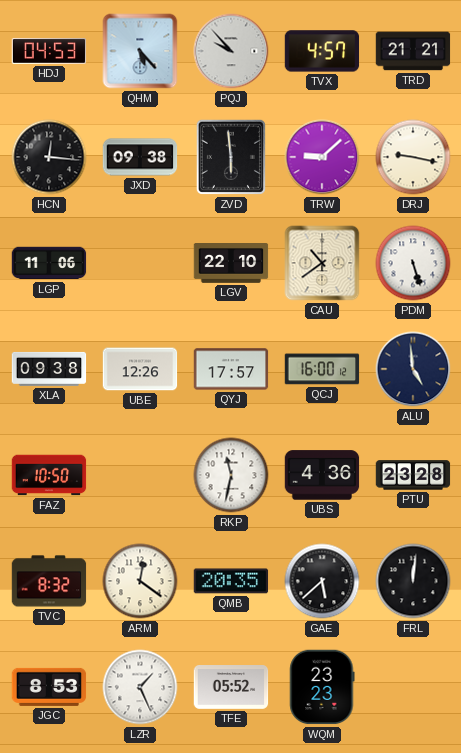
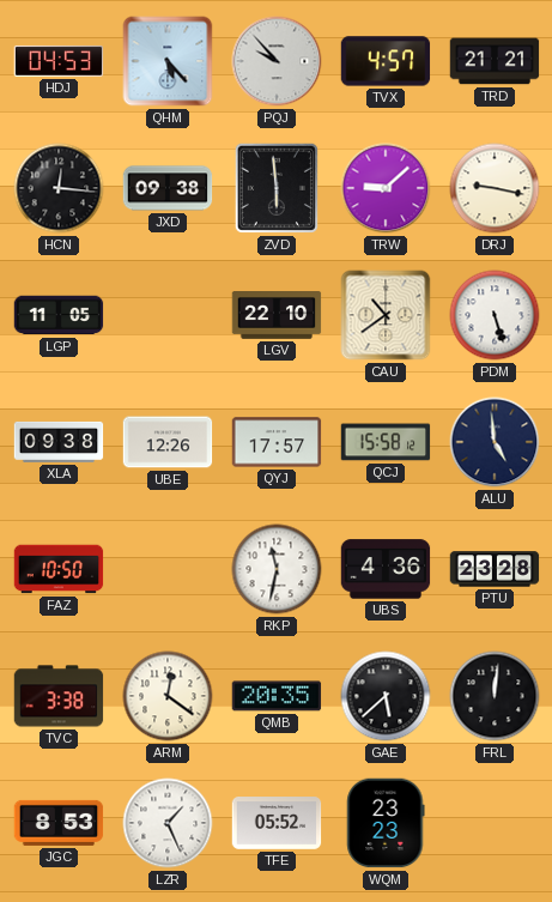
LGP: 11:06 -> 11:05 (59, 315)
QCJ: 16:00 -> 15:58 (386, 442)
TVC: 8:32 -> 3:38 (59, 696)
